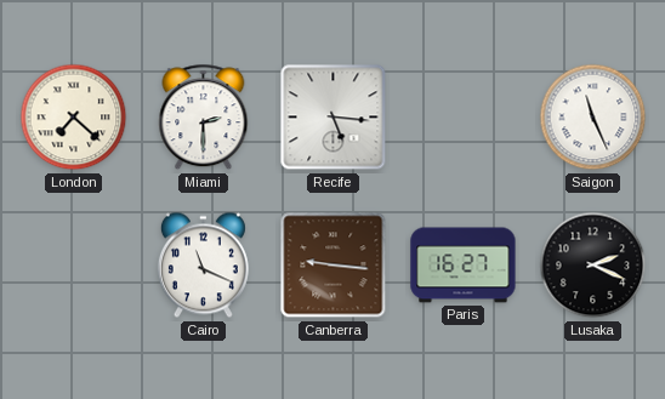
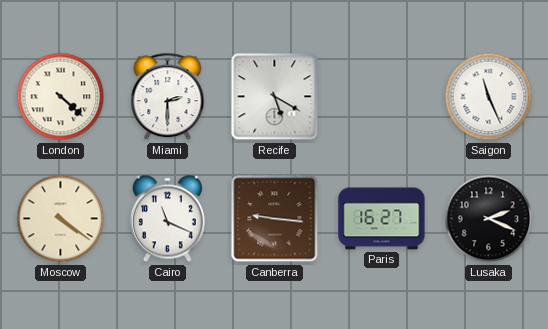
London: 7:22 -> 4:22 (61, 97)
Recife: 5:16 -> 5:20 (275, 97)
Moscow: none -> 4:21 (61, 219)
